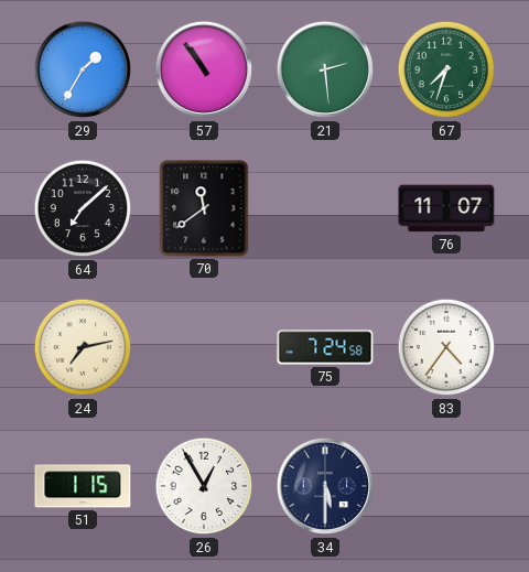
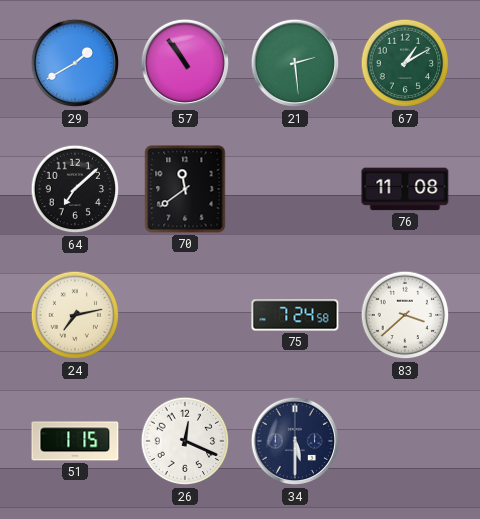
29: 1:35 -> 1:40 (75, 63)
67: 7:33 -> 1:10 (405, 63)
76: 11:07 -> 11:08 (405, 189)
83: 4:36 -> 3:38 (405, 315)
26: 12:55 -> 12:19 (185, 441)
